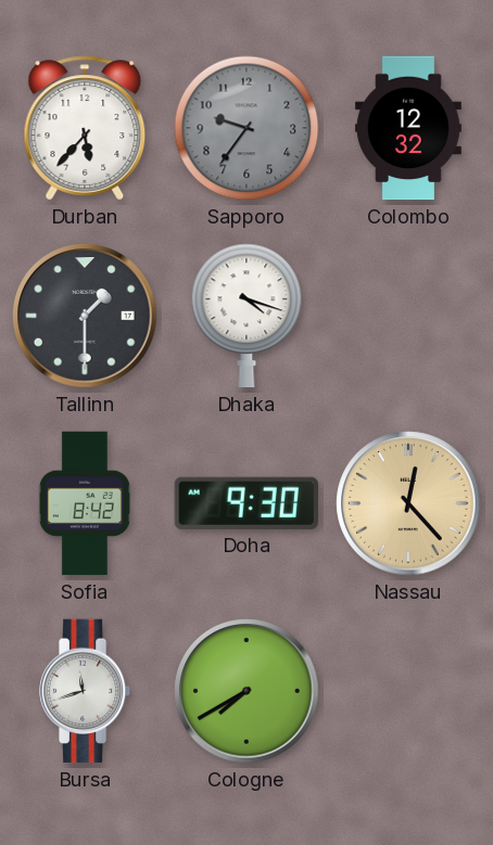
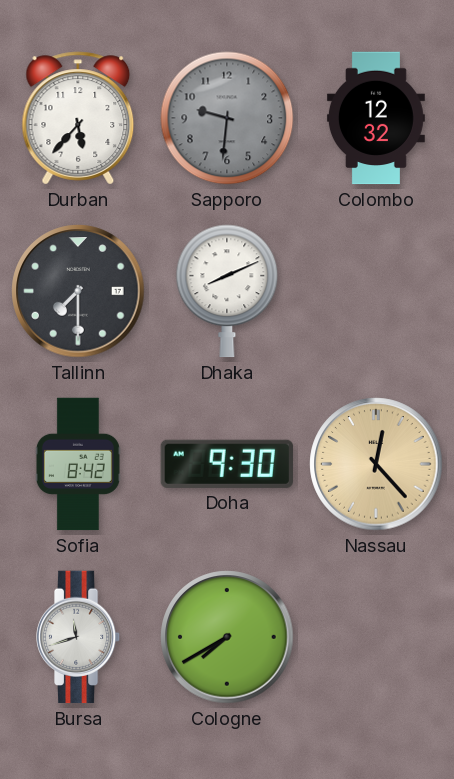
Sapporo: 9:36 -> 9:31 (227, 118)
Tallinn: 1:30 -> 7:30 (78, 291)
Dhaka: 4:18 -> 8:11 (227, 291)
